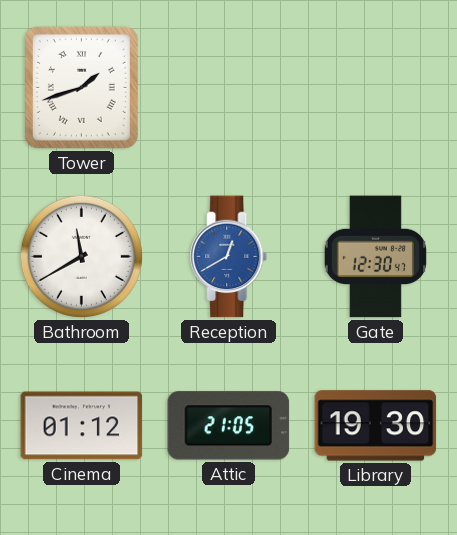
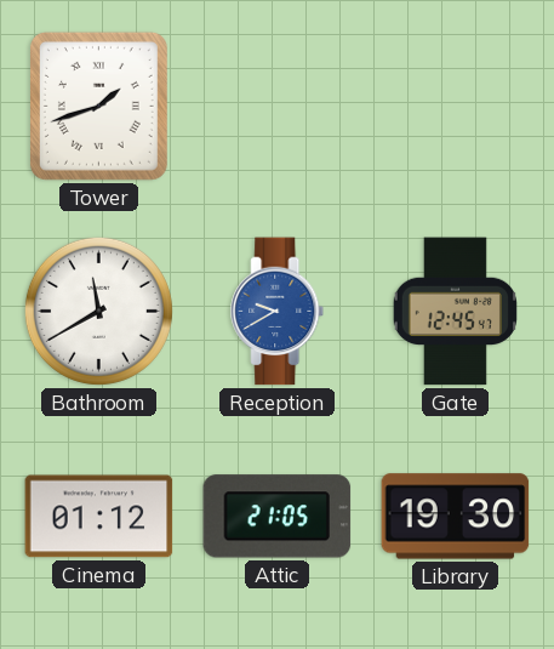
Reception: 12:40 -> 9:40 (278, 312)
Gate: 12:30 -> 12:45 (455, 312)
